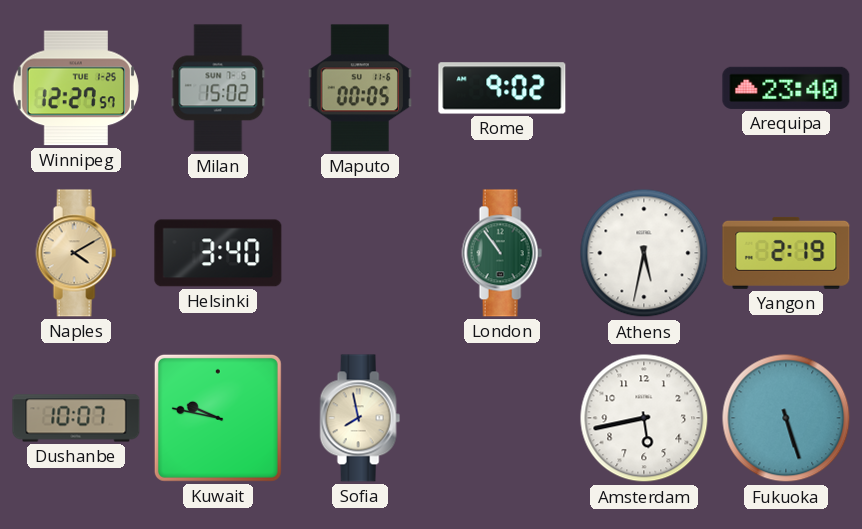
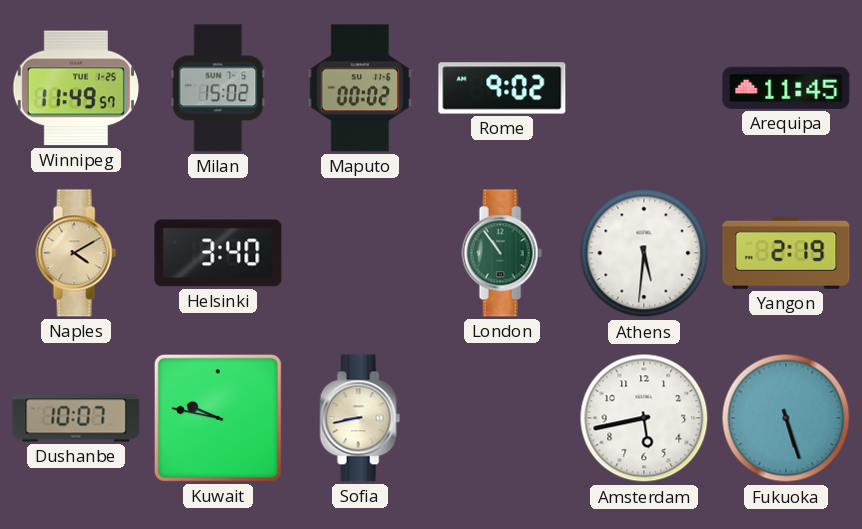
Winnipeg: 12:27 -> 11:49 (76, 88)
Maputo: 00:05 -> 00:02 (360, 88)
Arequipa: 23:40 -> 11:45 (786, 88)
Athens: 5:32 -> 5:31 (644, 253)
Sofia: 7:58 -> 8:43 (360, 418)
